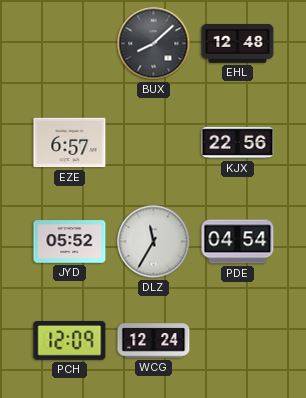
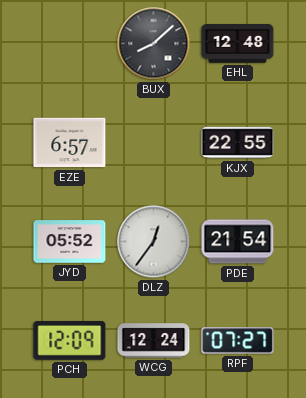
KJX: 22:56 -> 22:55 (238, 143)
DLZ: 11:35 -> 12:36 (154, 242)
PDE: 04:54 -> 21:54 (238, 242)
RPF: none -> 07:27 (238, 341)
